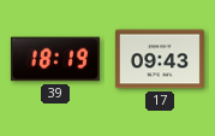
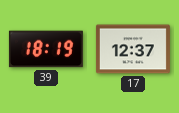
17: 09:43 -> 12:37 (133, 49)
